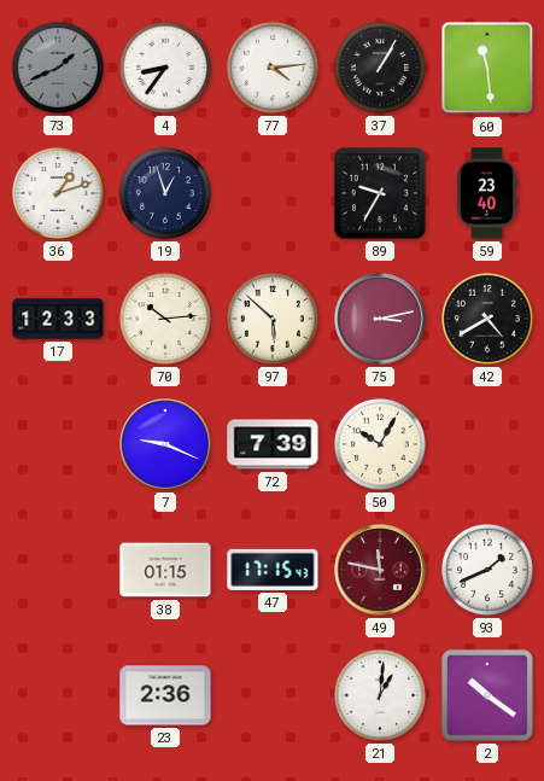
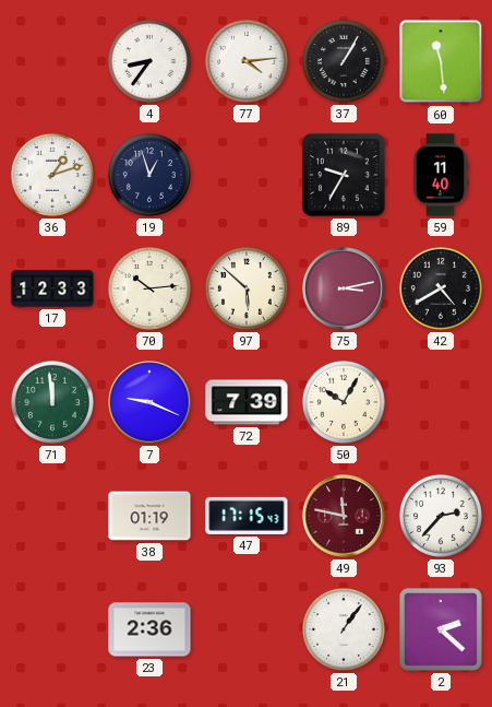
73: 1:41 -> none (58, 68)
59: 23:40 -> 11:40 (441, 175)
71: none -> 11:59 (52, 402)
38: 01:15 -> 01:19 (149, 516)
93: 1:41 -> 2:37 (441, 516)
21: 1:01 -> 1:06 (344, 629)
2: 10:21 -> 2:22 (441, 629)
